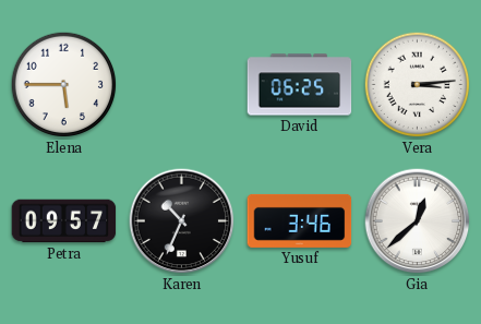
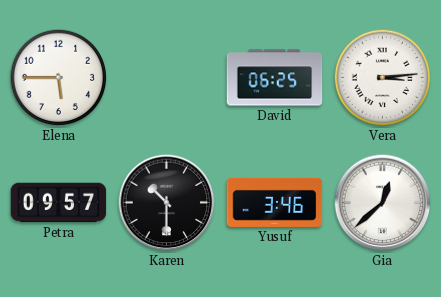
Karen: 10:34 -> 10:30 (167, 203)
